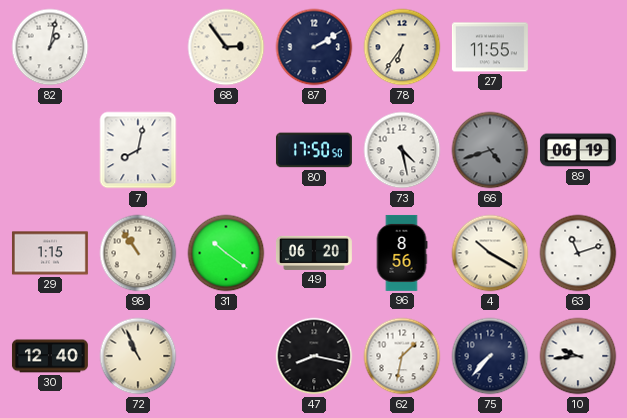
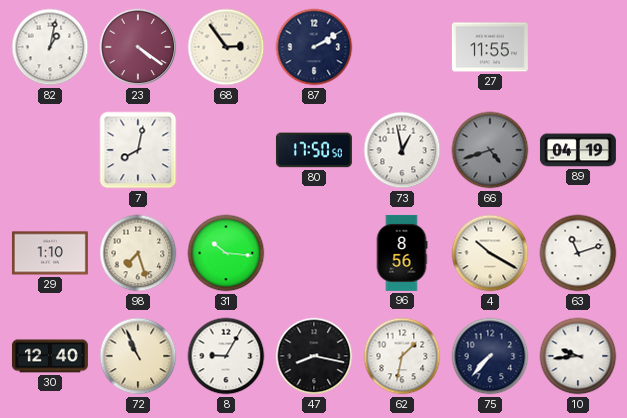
23: none -> 4:21 (138, 47)
78: 6:36 -> none (402, 47)
73: 4:28 -> 12:58 (402, 150)
89: 06:19 -> 04:19 (578, 150)
29: 1:15 -> 1:10 (50, 253)
98: 10:54 -> 7:27 (138, 253)
31: 10:21 -> 10:16 (226, 253)
49: 06:20 -> none (314, 253)
8: none -> 9:05 (226, 356)
